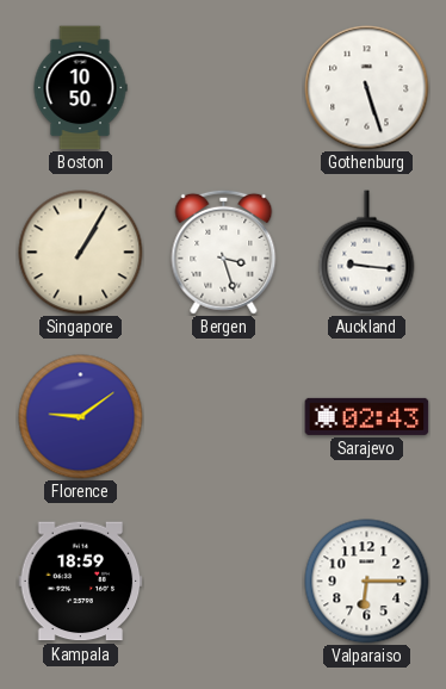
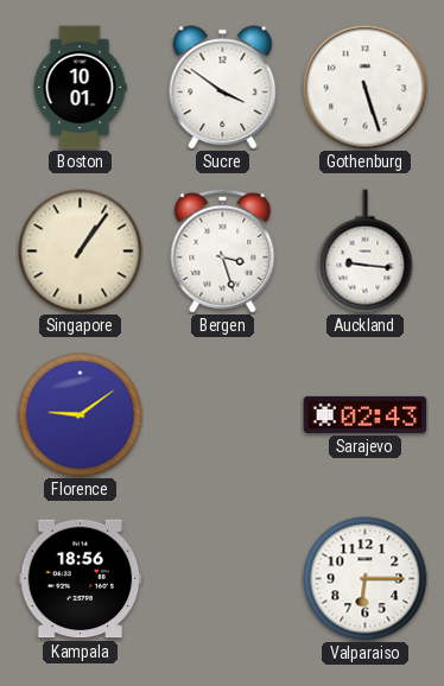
Boston: 10:50 -> 10:01 (80, 88)
Sucre: none -> 3:51 (223, 88)
Singapore: 1:05 -> 1:06 (81, 252)
Kampala: 18:59 -> 18:56 (81, 579)
